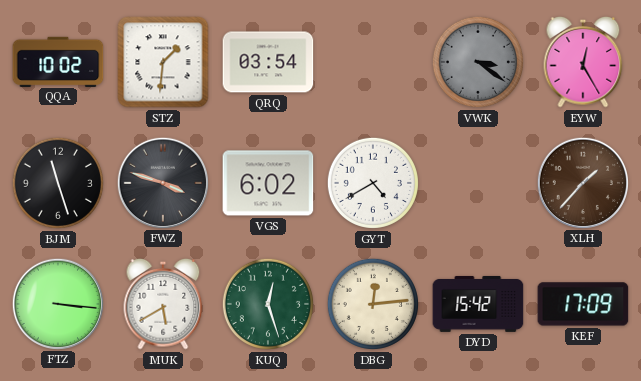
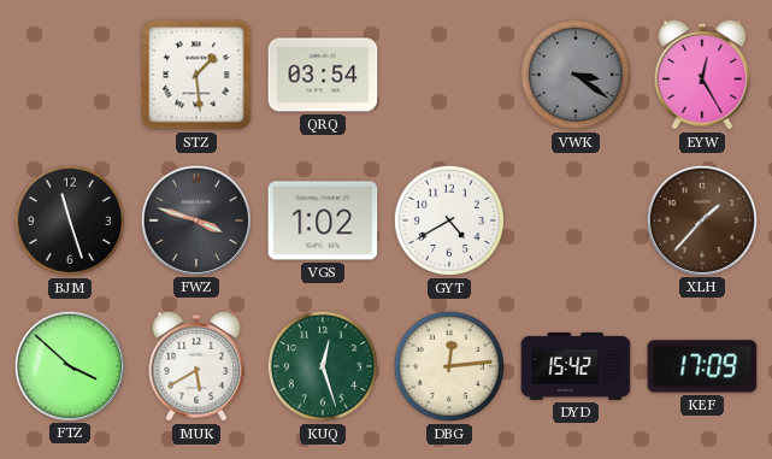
QQA: 10:02 -> none (58, 61)
STZ: 1:31 -> 1:29 (196, 75)
VGS: 6:02 -> 1:02 (323, 220)
FTZ: 3:16 -> 3:52 (69, 365)
